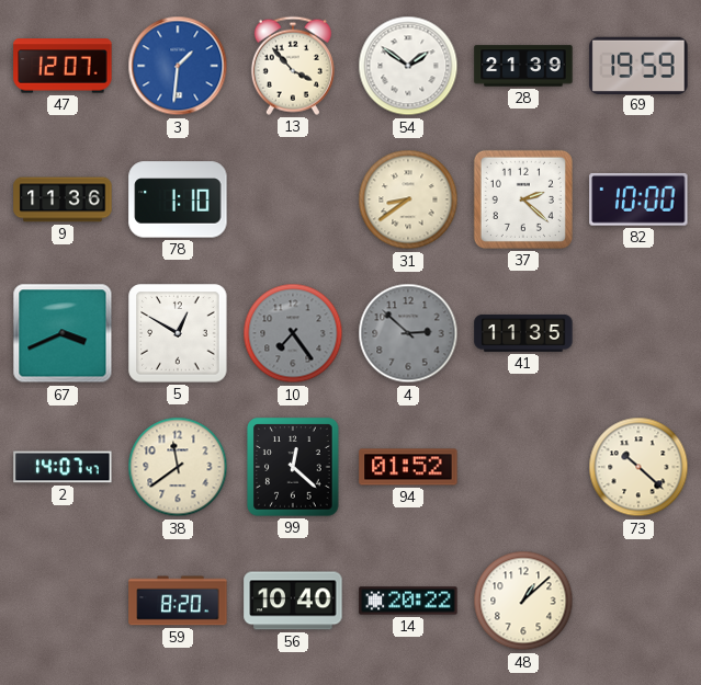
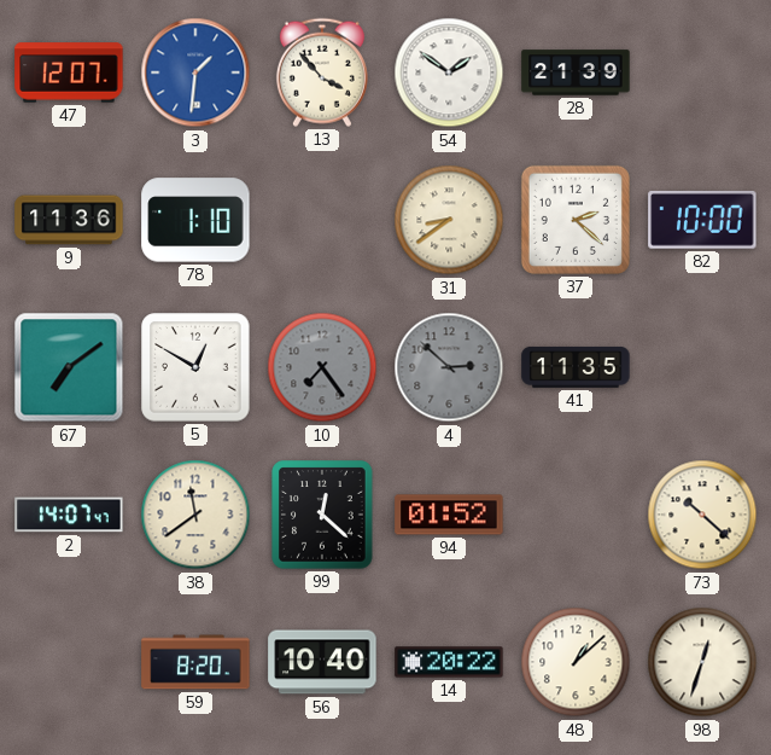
69: 19:59 -> none (638, 65)
67: 3:41 -> 7:09 (69, 367)
98: none -> 12:33 (702, 662)
